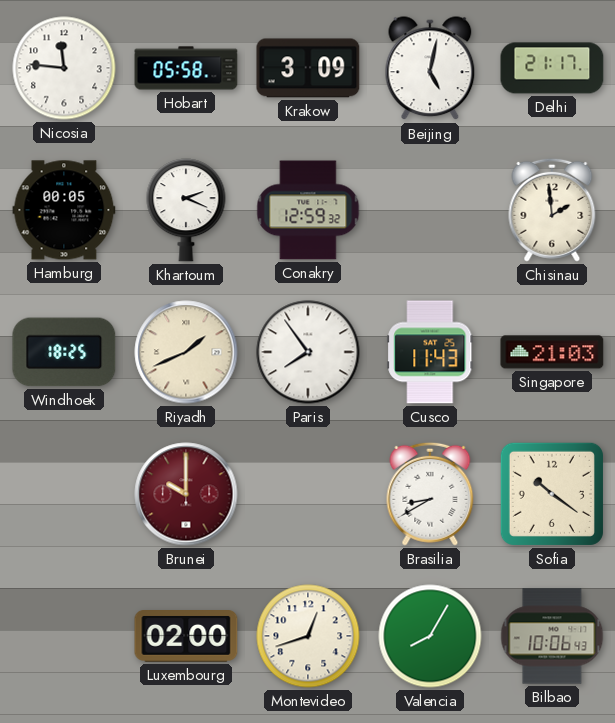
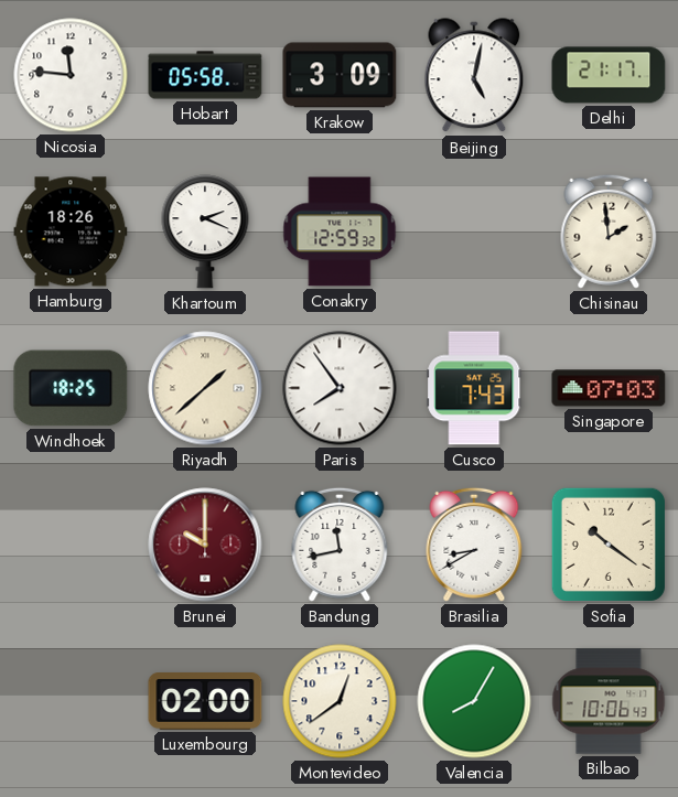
Hamburg: 00:05 -> 18:26 (71, 231)
Riyadh: 1:41 -> 1:38 (205, 388)
Cusco: 11:43 -> 7:43 (474, 388)
Singapore: 21:03 -> 07:03 (609, 388)
Bandung: none -> 11:43 (340, 545)
Montevideo: 12:42 -> 12:39 (340, 701)
